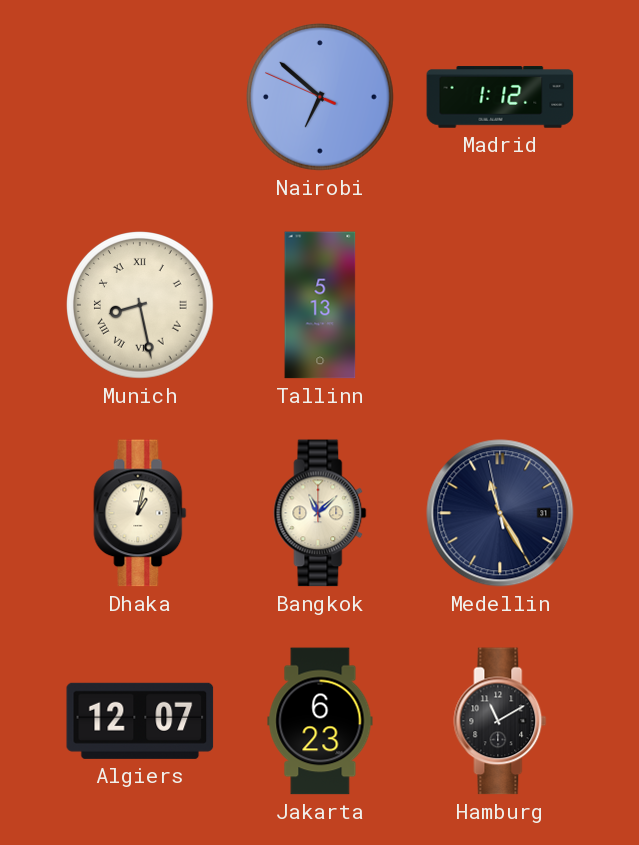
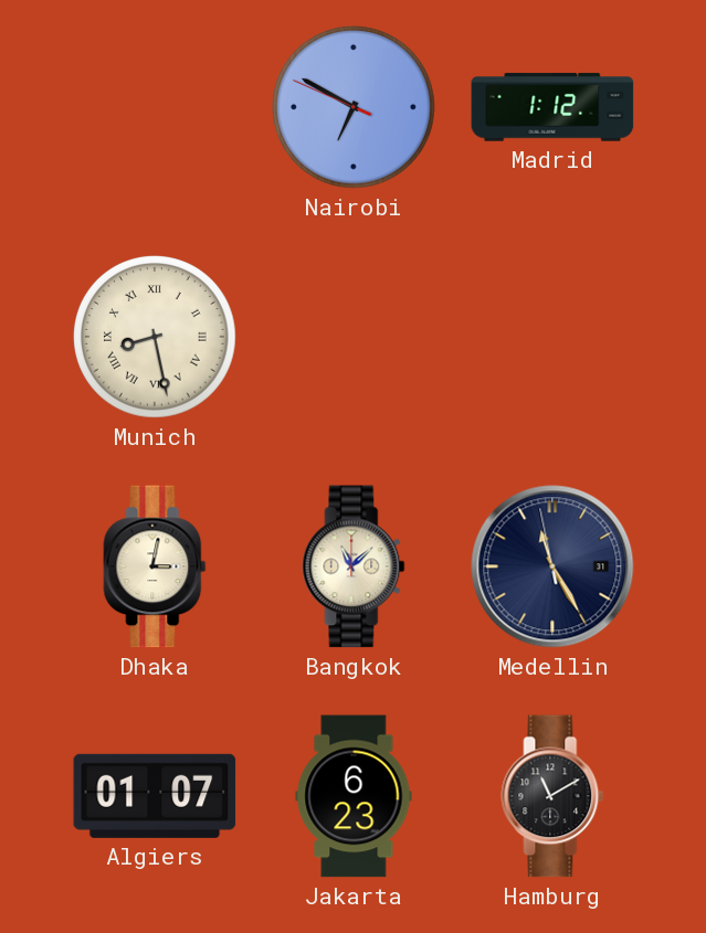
Nairobi: 6:51 -> 6:49 (355, 108)
Tallinn: 5:13 -> none (320, 305)
Dhaka: 1:02 -> 3:02 (155, 566)
Algiers: 12:07 -> 01:07 (155, 796)
